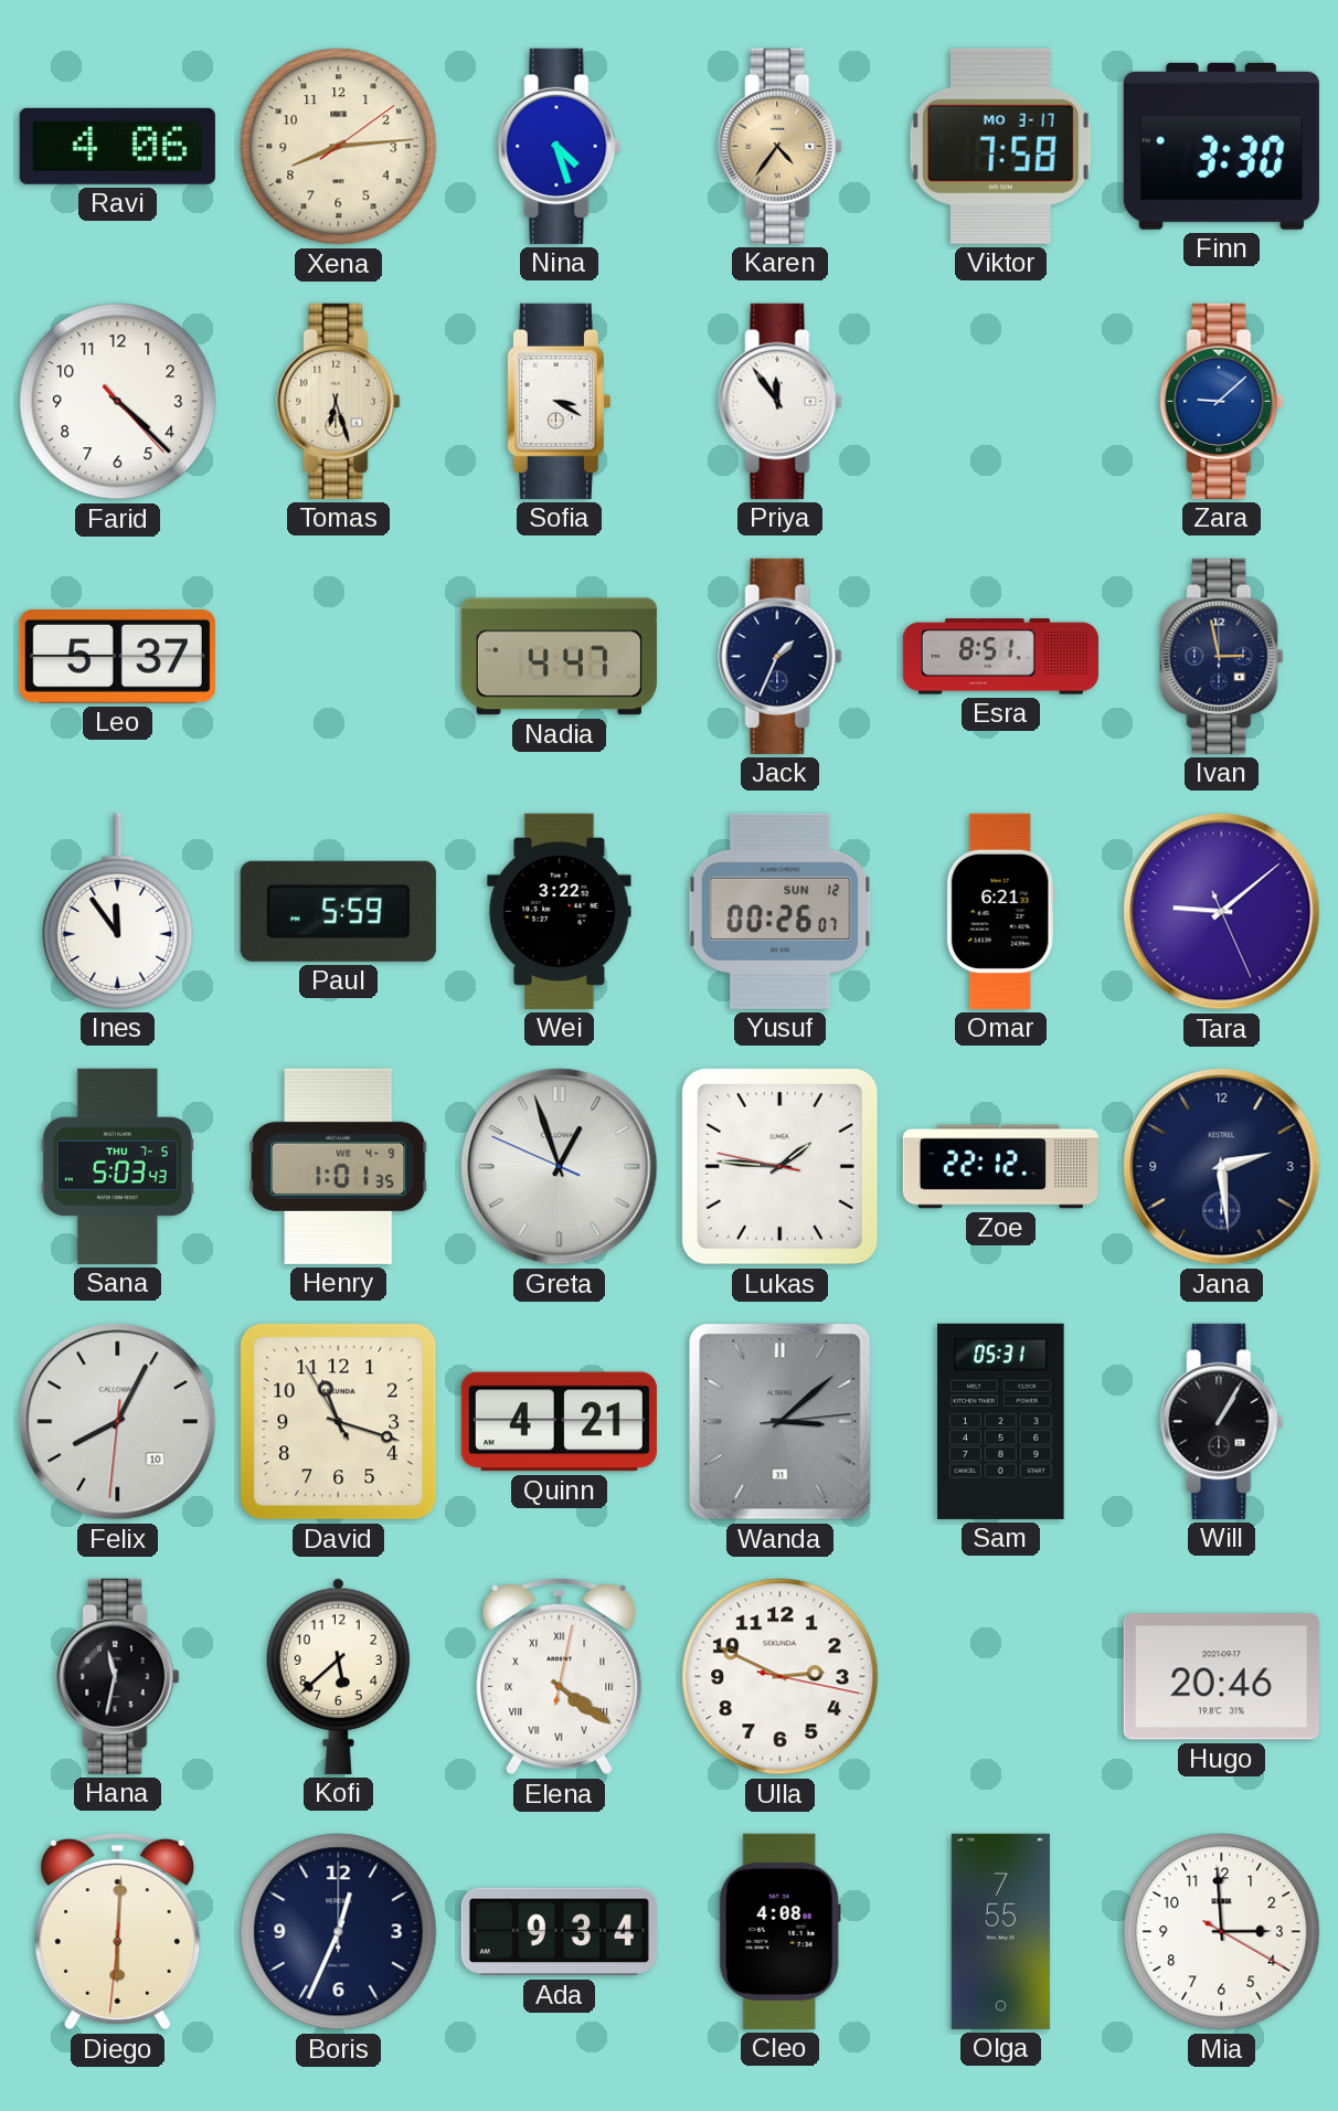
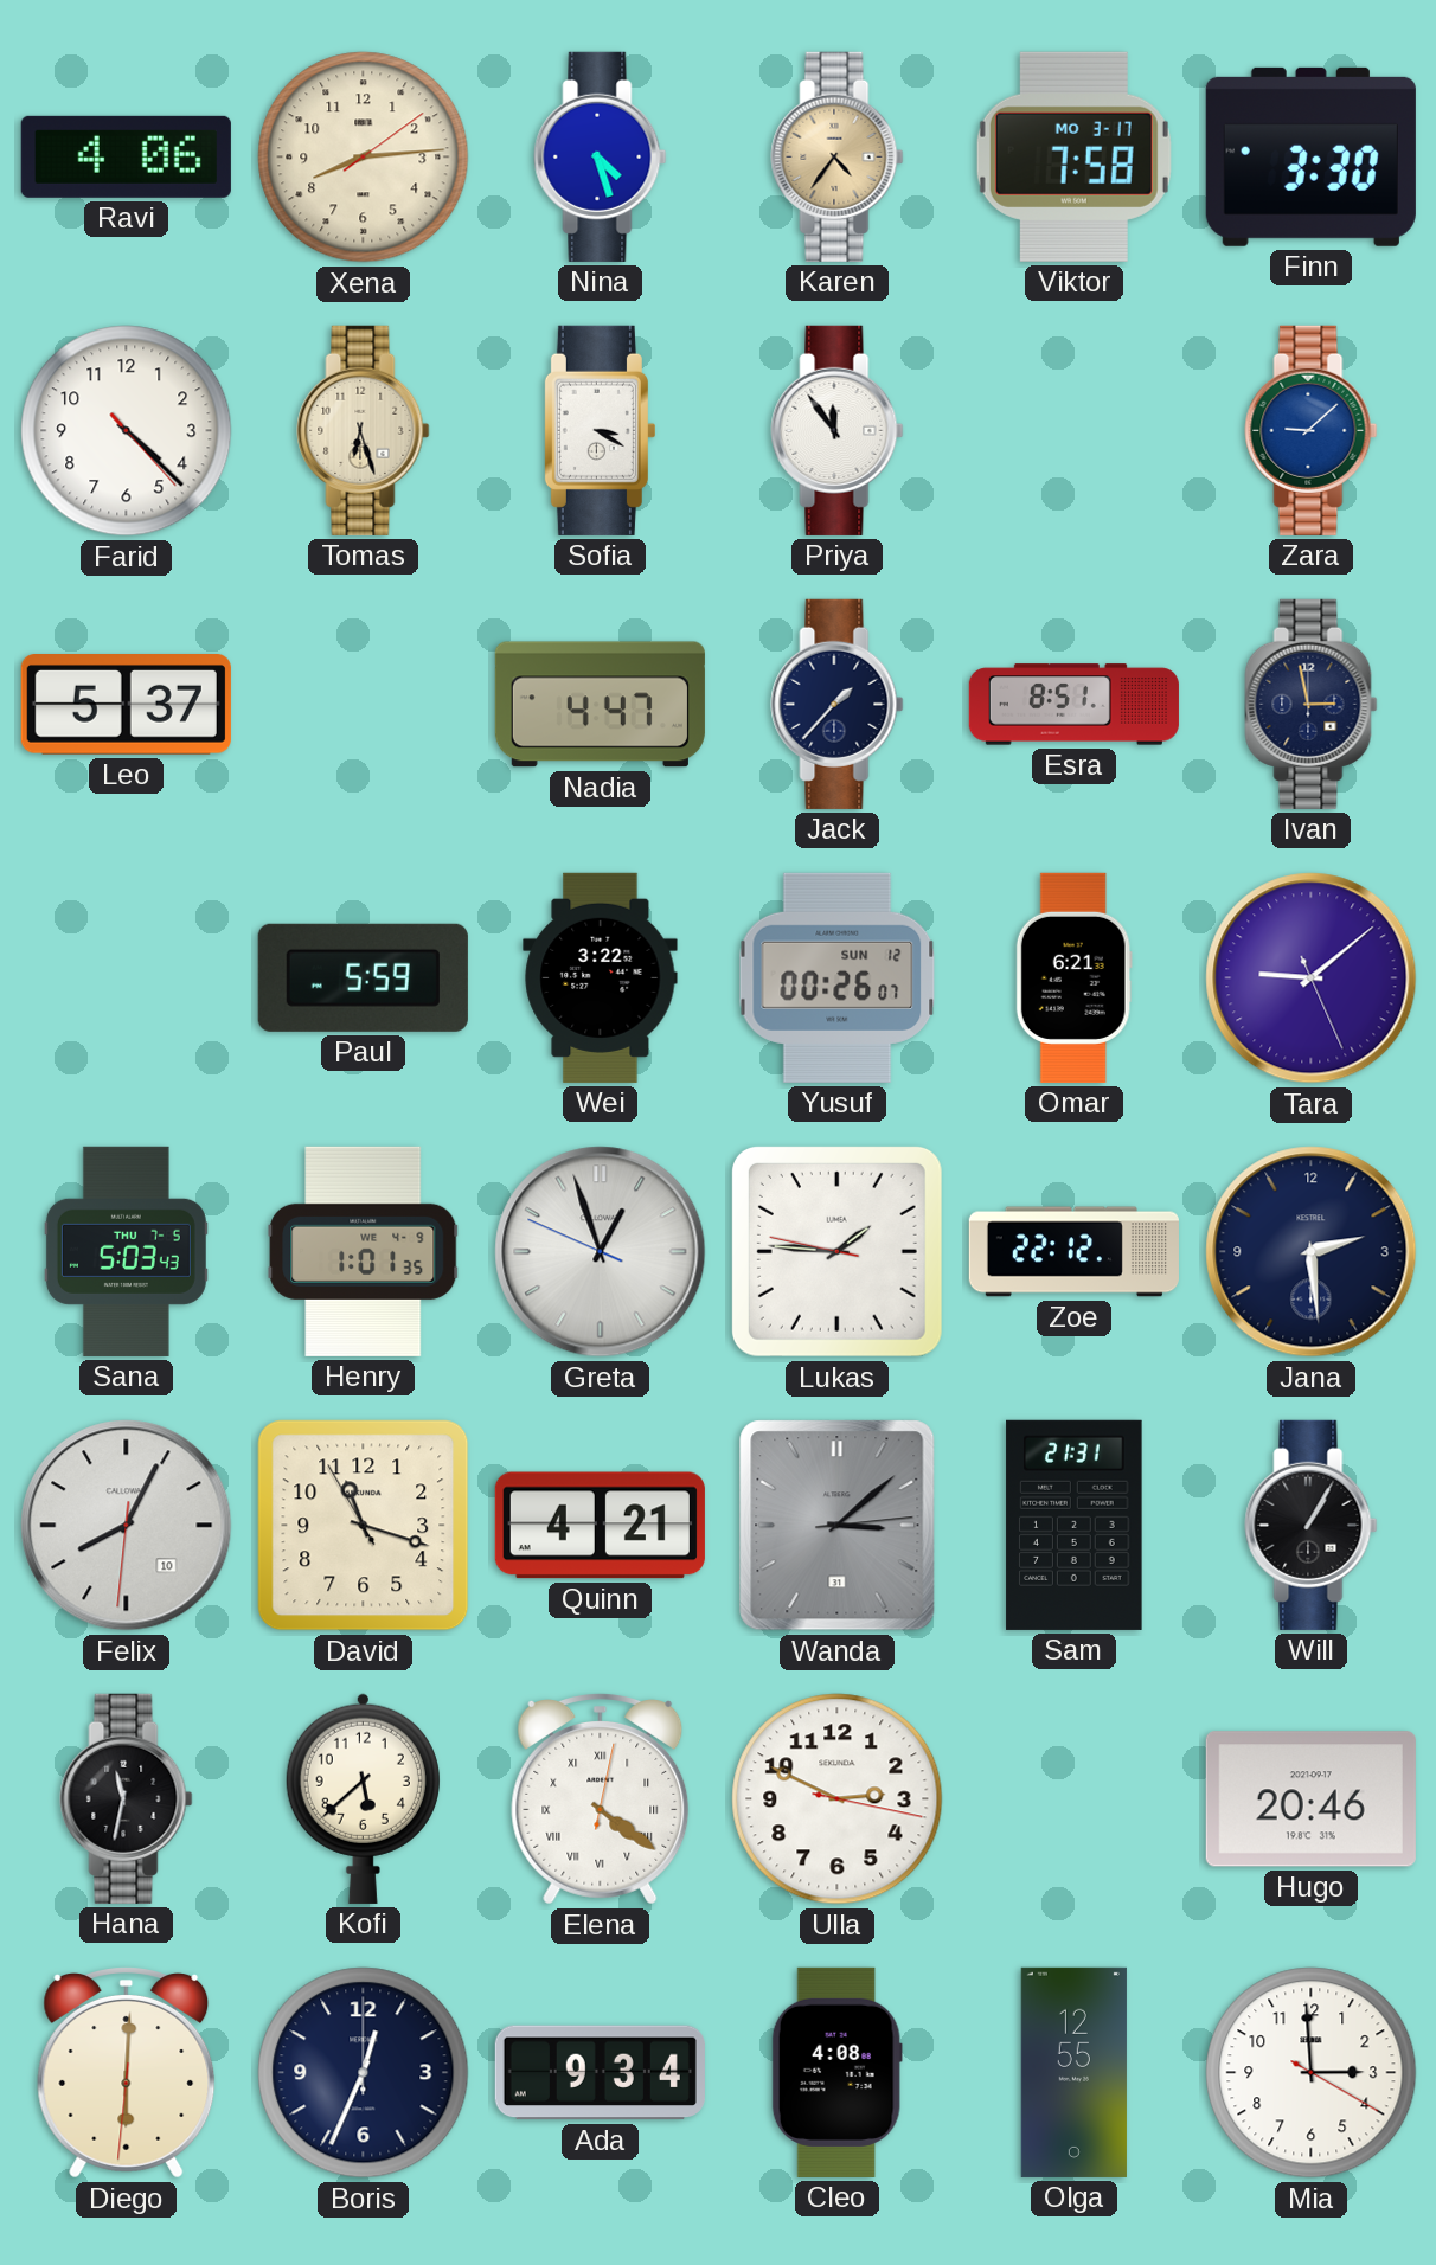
Jack: 1:34 -> 1:37 (838, 704)
Ines: 11:54 -> none (118, 911)
Sam: 05:31 -> 21:31 (1075, 1525)
Olga: 7:55 -> 12:55 (1073, 2072)
